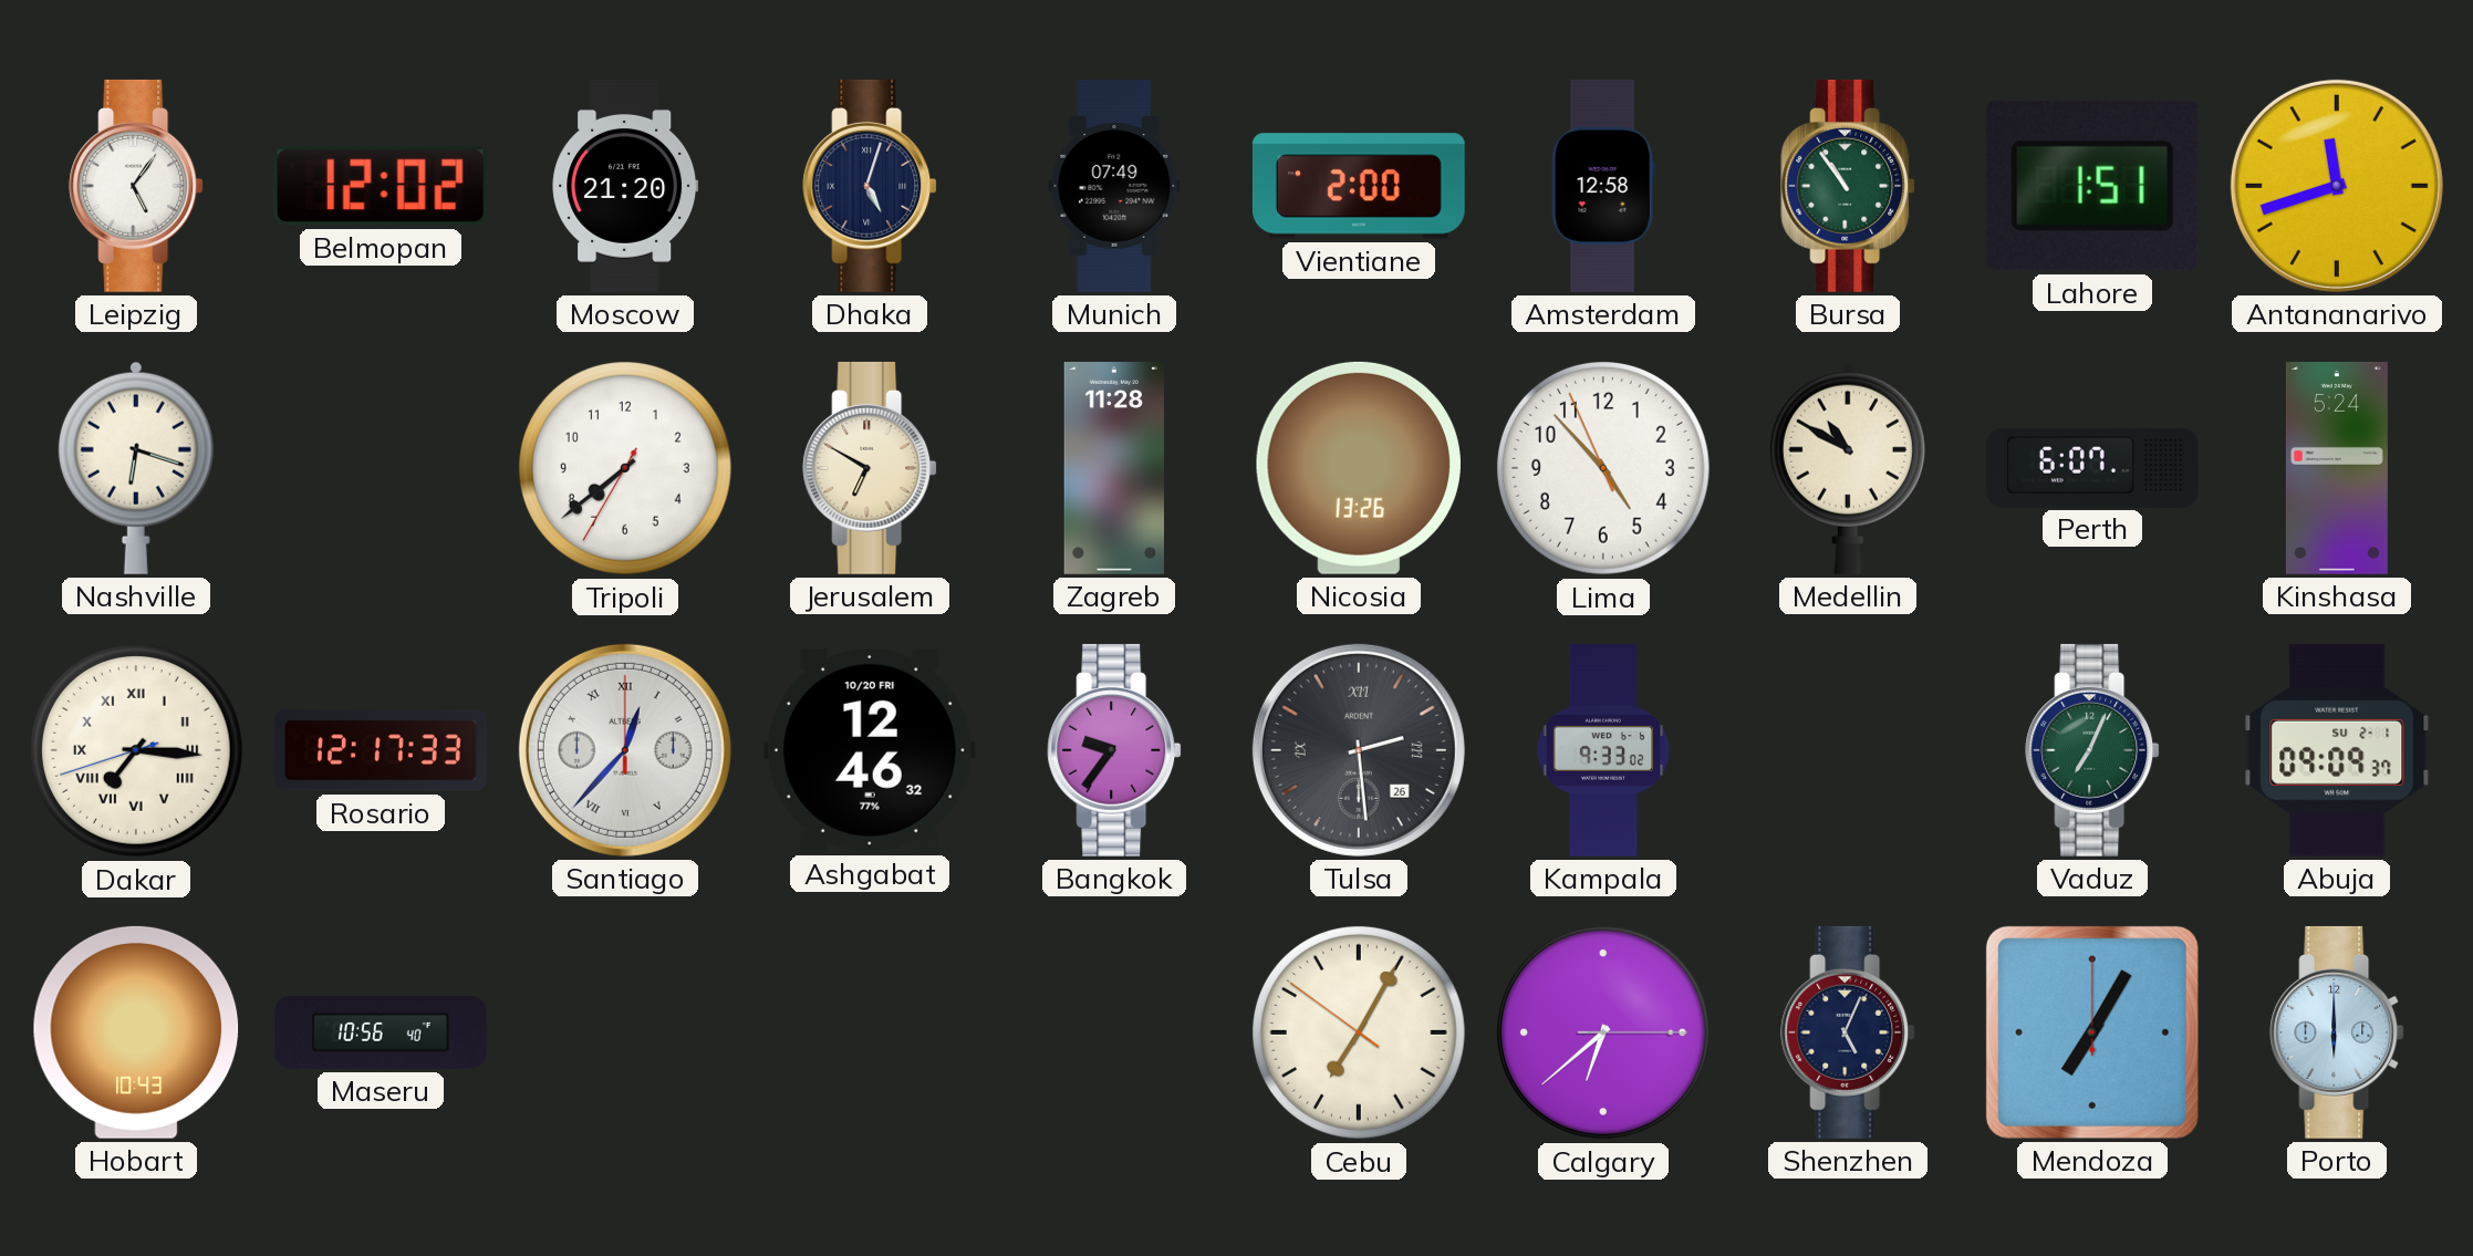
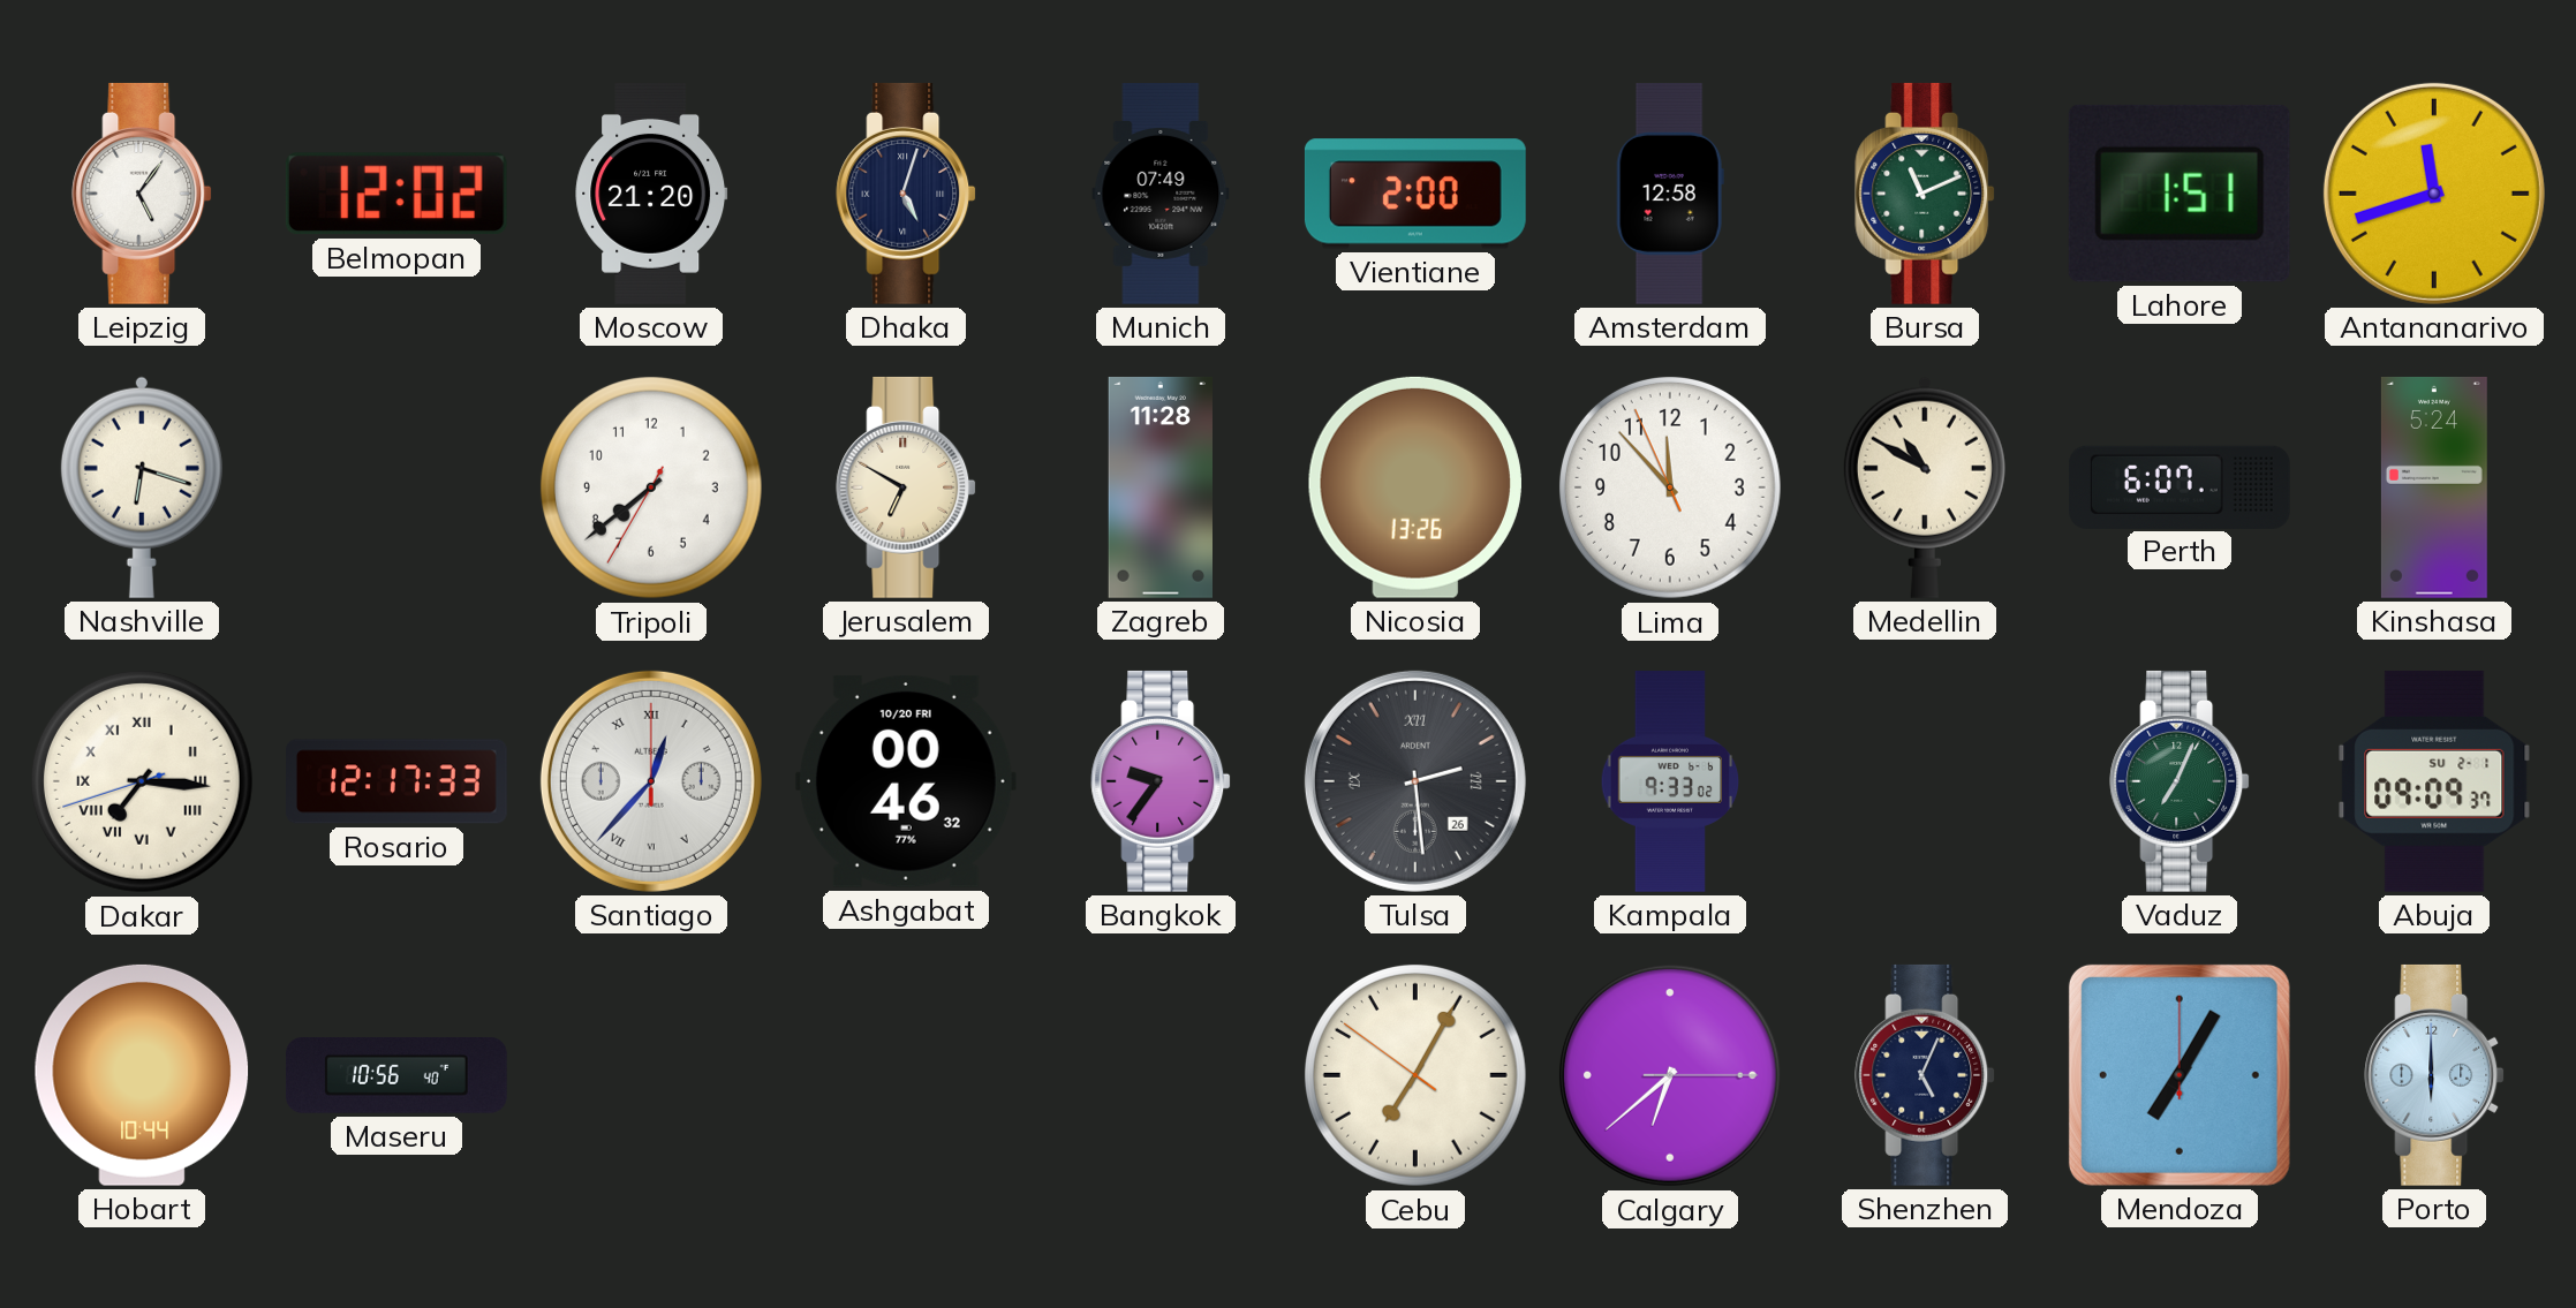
Bursa: 10:54 -> 11:11 (1925, 194)
Lima: 4:52 -> 11:52 (1670, 487)
Ashgabat: 12:46 -> 00:46 (906, 781)
Hobart: 10:43 -> 10:44 (142, 1075)
